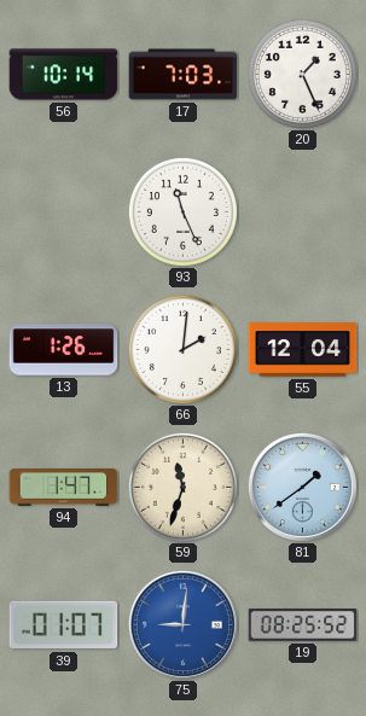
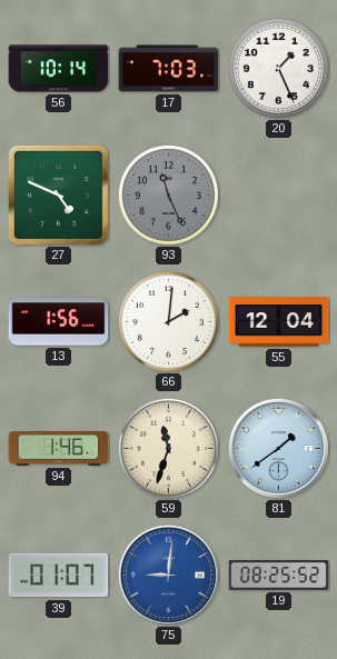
27: none -> 4:49 (58, 194)
93 dial: white -> grey (168, 194)
13: 1:26 -> 1:56 (59, 322)
94: 1:47 -> 1:46 (59, 449)
